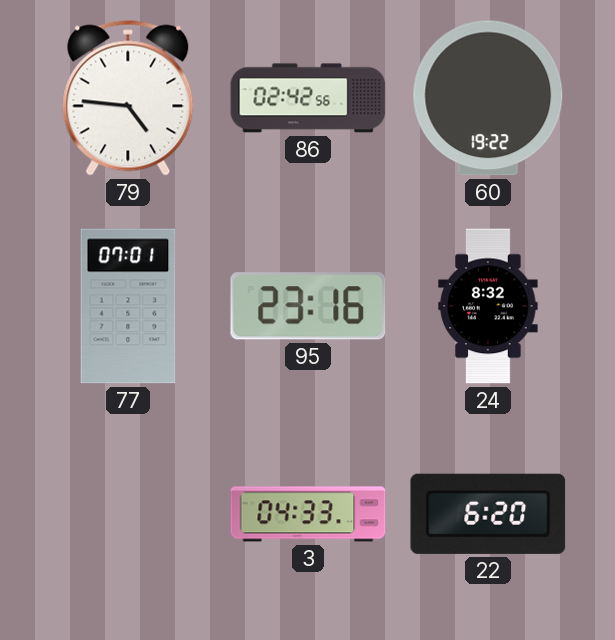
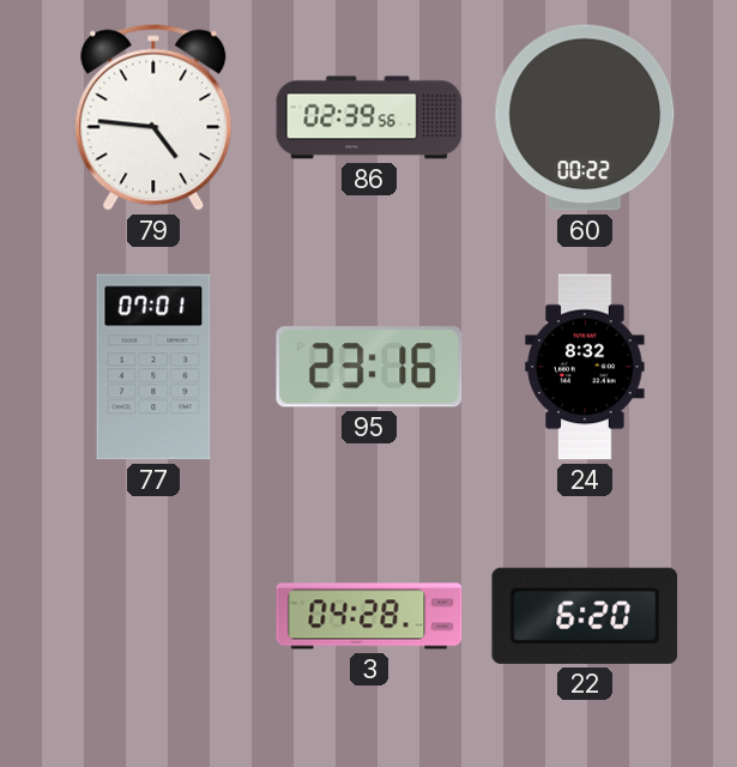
86: 02:42 -> 02:39 (369, 117)
60: 19:22 -> 00:22 (585, 117)
3: 04:33 -> 04:28 (369, 616)
